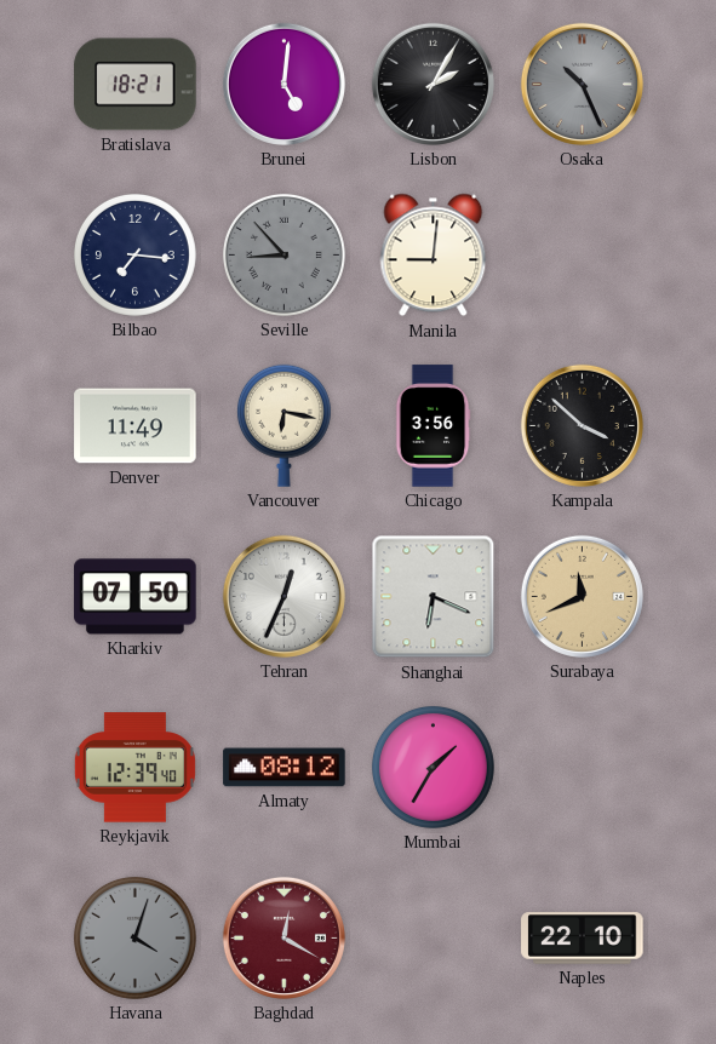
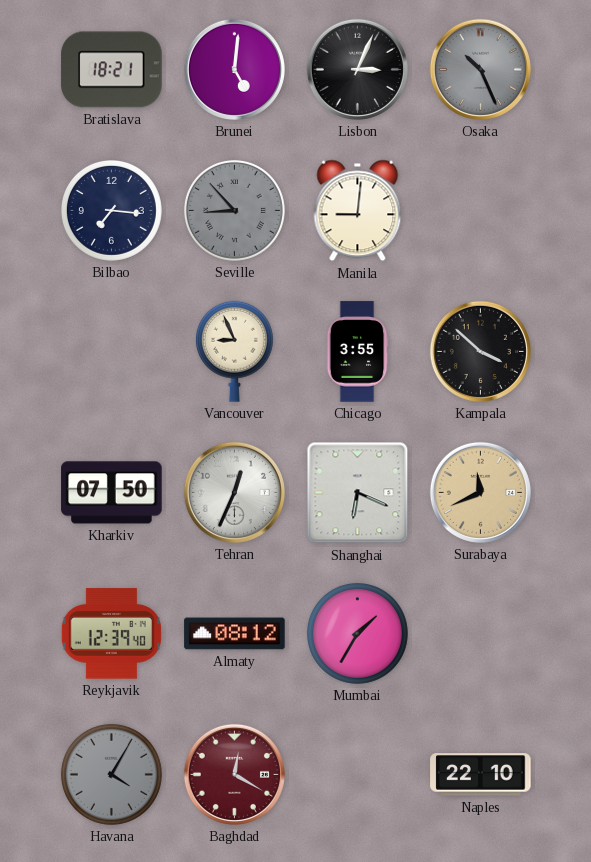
Lisbon: 2:05 -> 3:04 (357, 69)
Denver: 11:49 -> none (136, 426)
Vancouver: 6:17 -> 8:56 (234, 351)
Chicago: 3:56 -> 3:55 (357, 352)
Havana: 4:03 -> 4:05 (111, 774)
